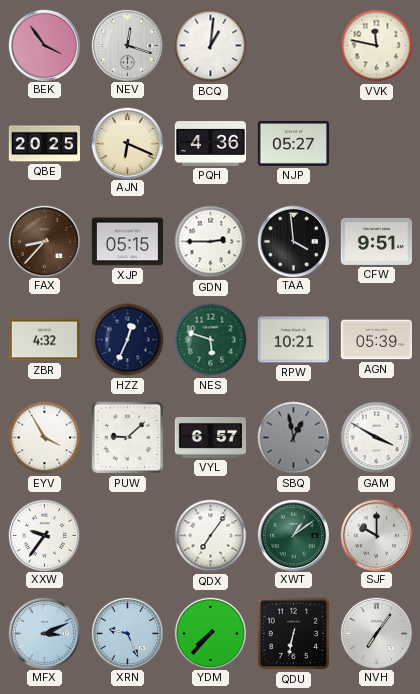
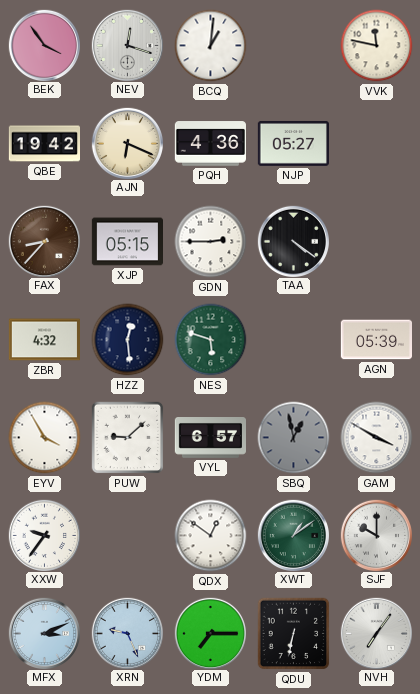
QBE: 20:25 -> 19:42 (44, 144)
TAA: 3:59 -> 4:21 (293, 241)
CFW: 9:51 -> none (376, 241)
HZZ: 12:34 -> 12:29 (128, 340)
RPW: 10:21 -> none (293, 340)
QDX: 7:06 -> 12:51 (211, 536)
YDM: 7:37 -> 7:15 (210, 633)
